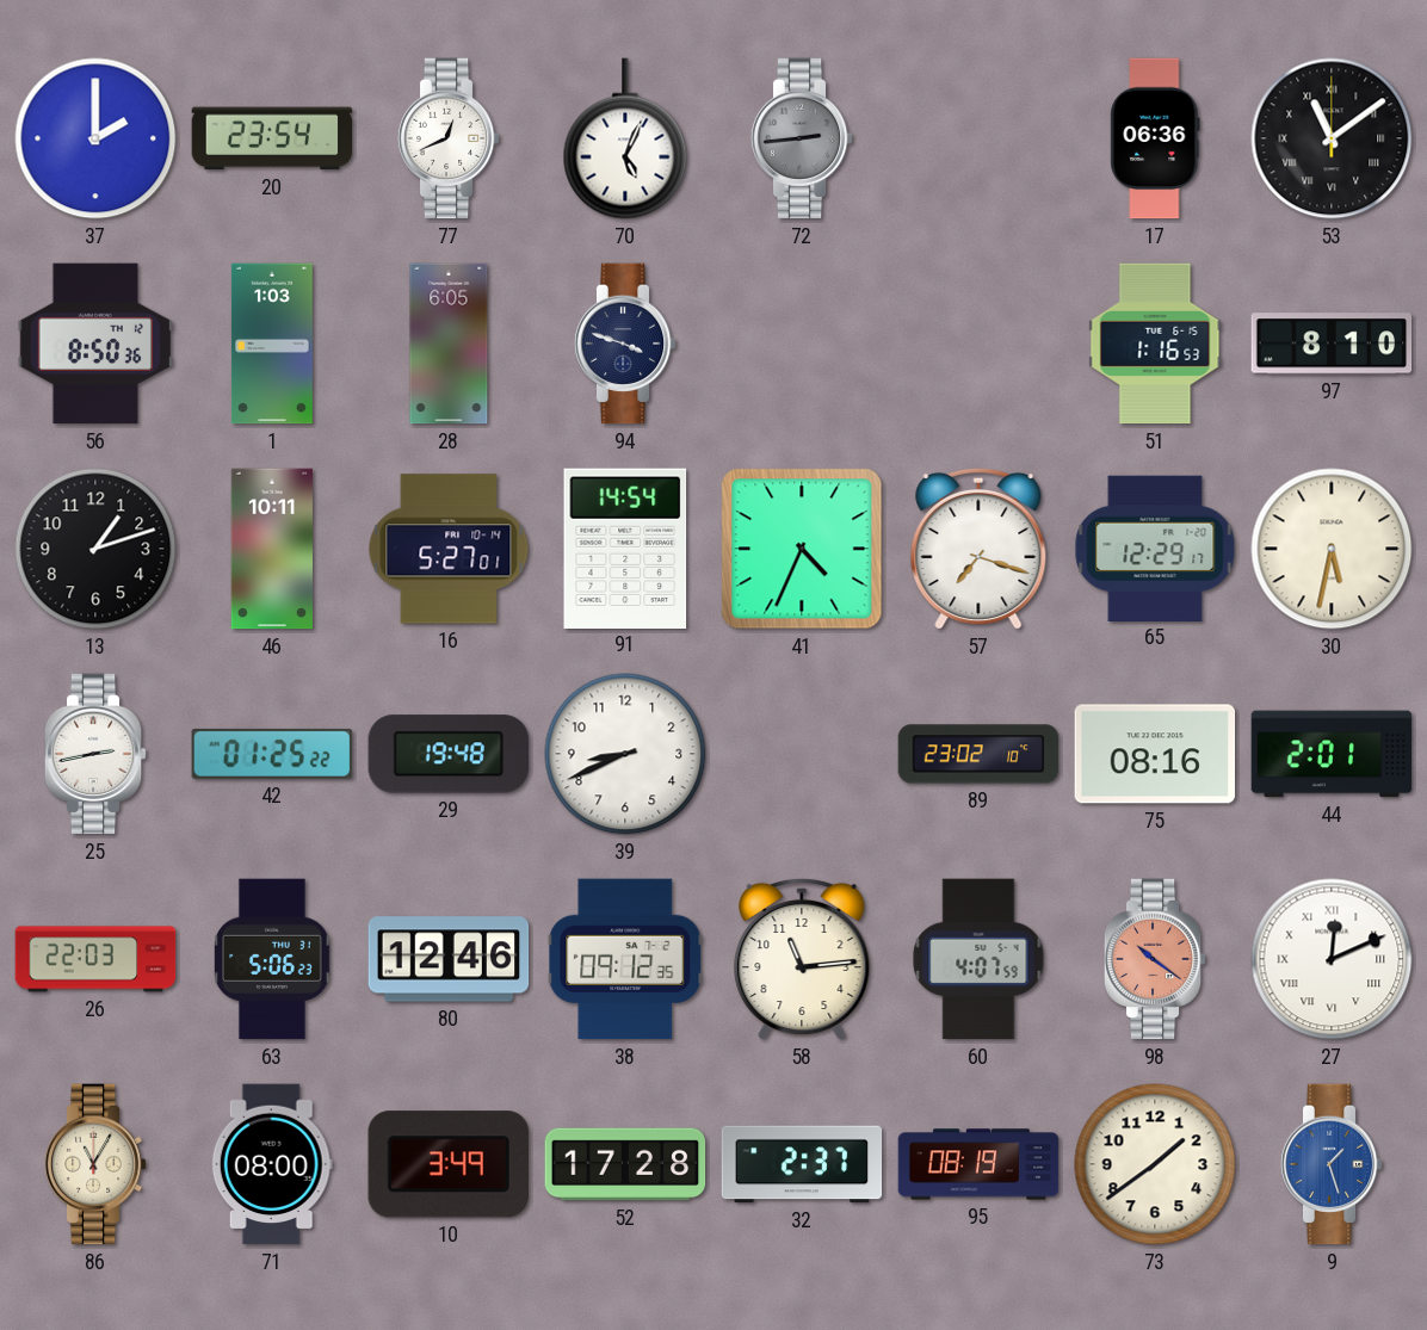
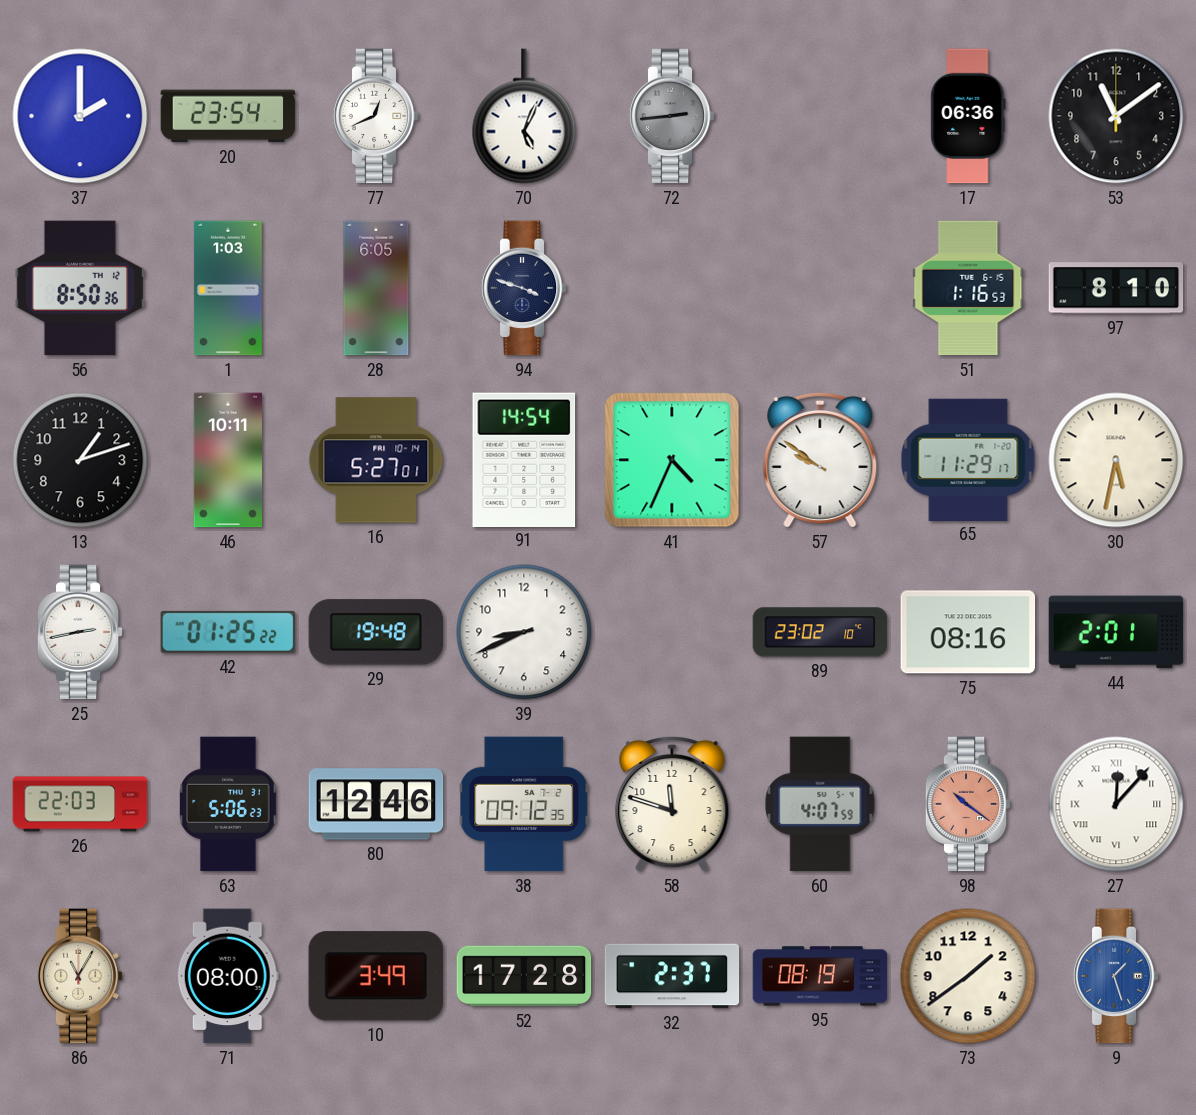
53 numerals: Roman -> Arabic (1116, 116)
57: 7:18 -> 9:51 (820, 460)
65: 12:29 -> 11:29 (968, 459)
58: 11:14 -> 11:48 (672, 804)
27: 12:11 -> 12:07 (1116, 804)
